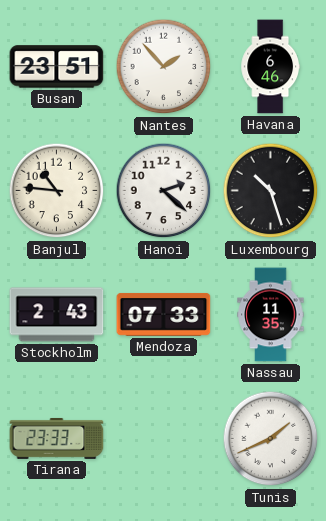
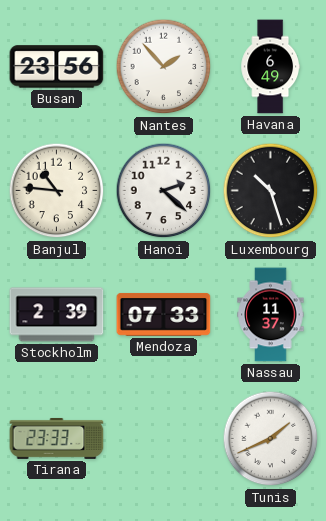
Busan: 23:51 -> 23:56 (57, 67)
Havana: 6:46 -> 6:49 (270, 67)
Stockholm: 2:43 -> 2:39 (57, 315)
Nassau: 11:35 -> 11:37 (271, 315)
